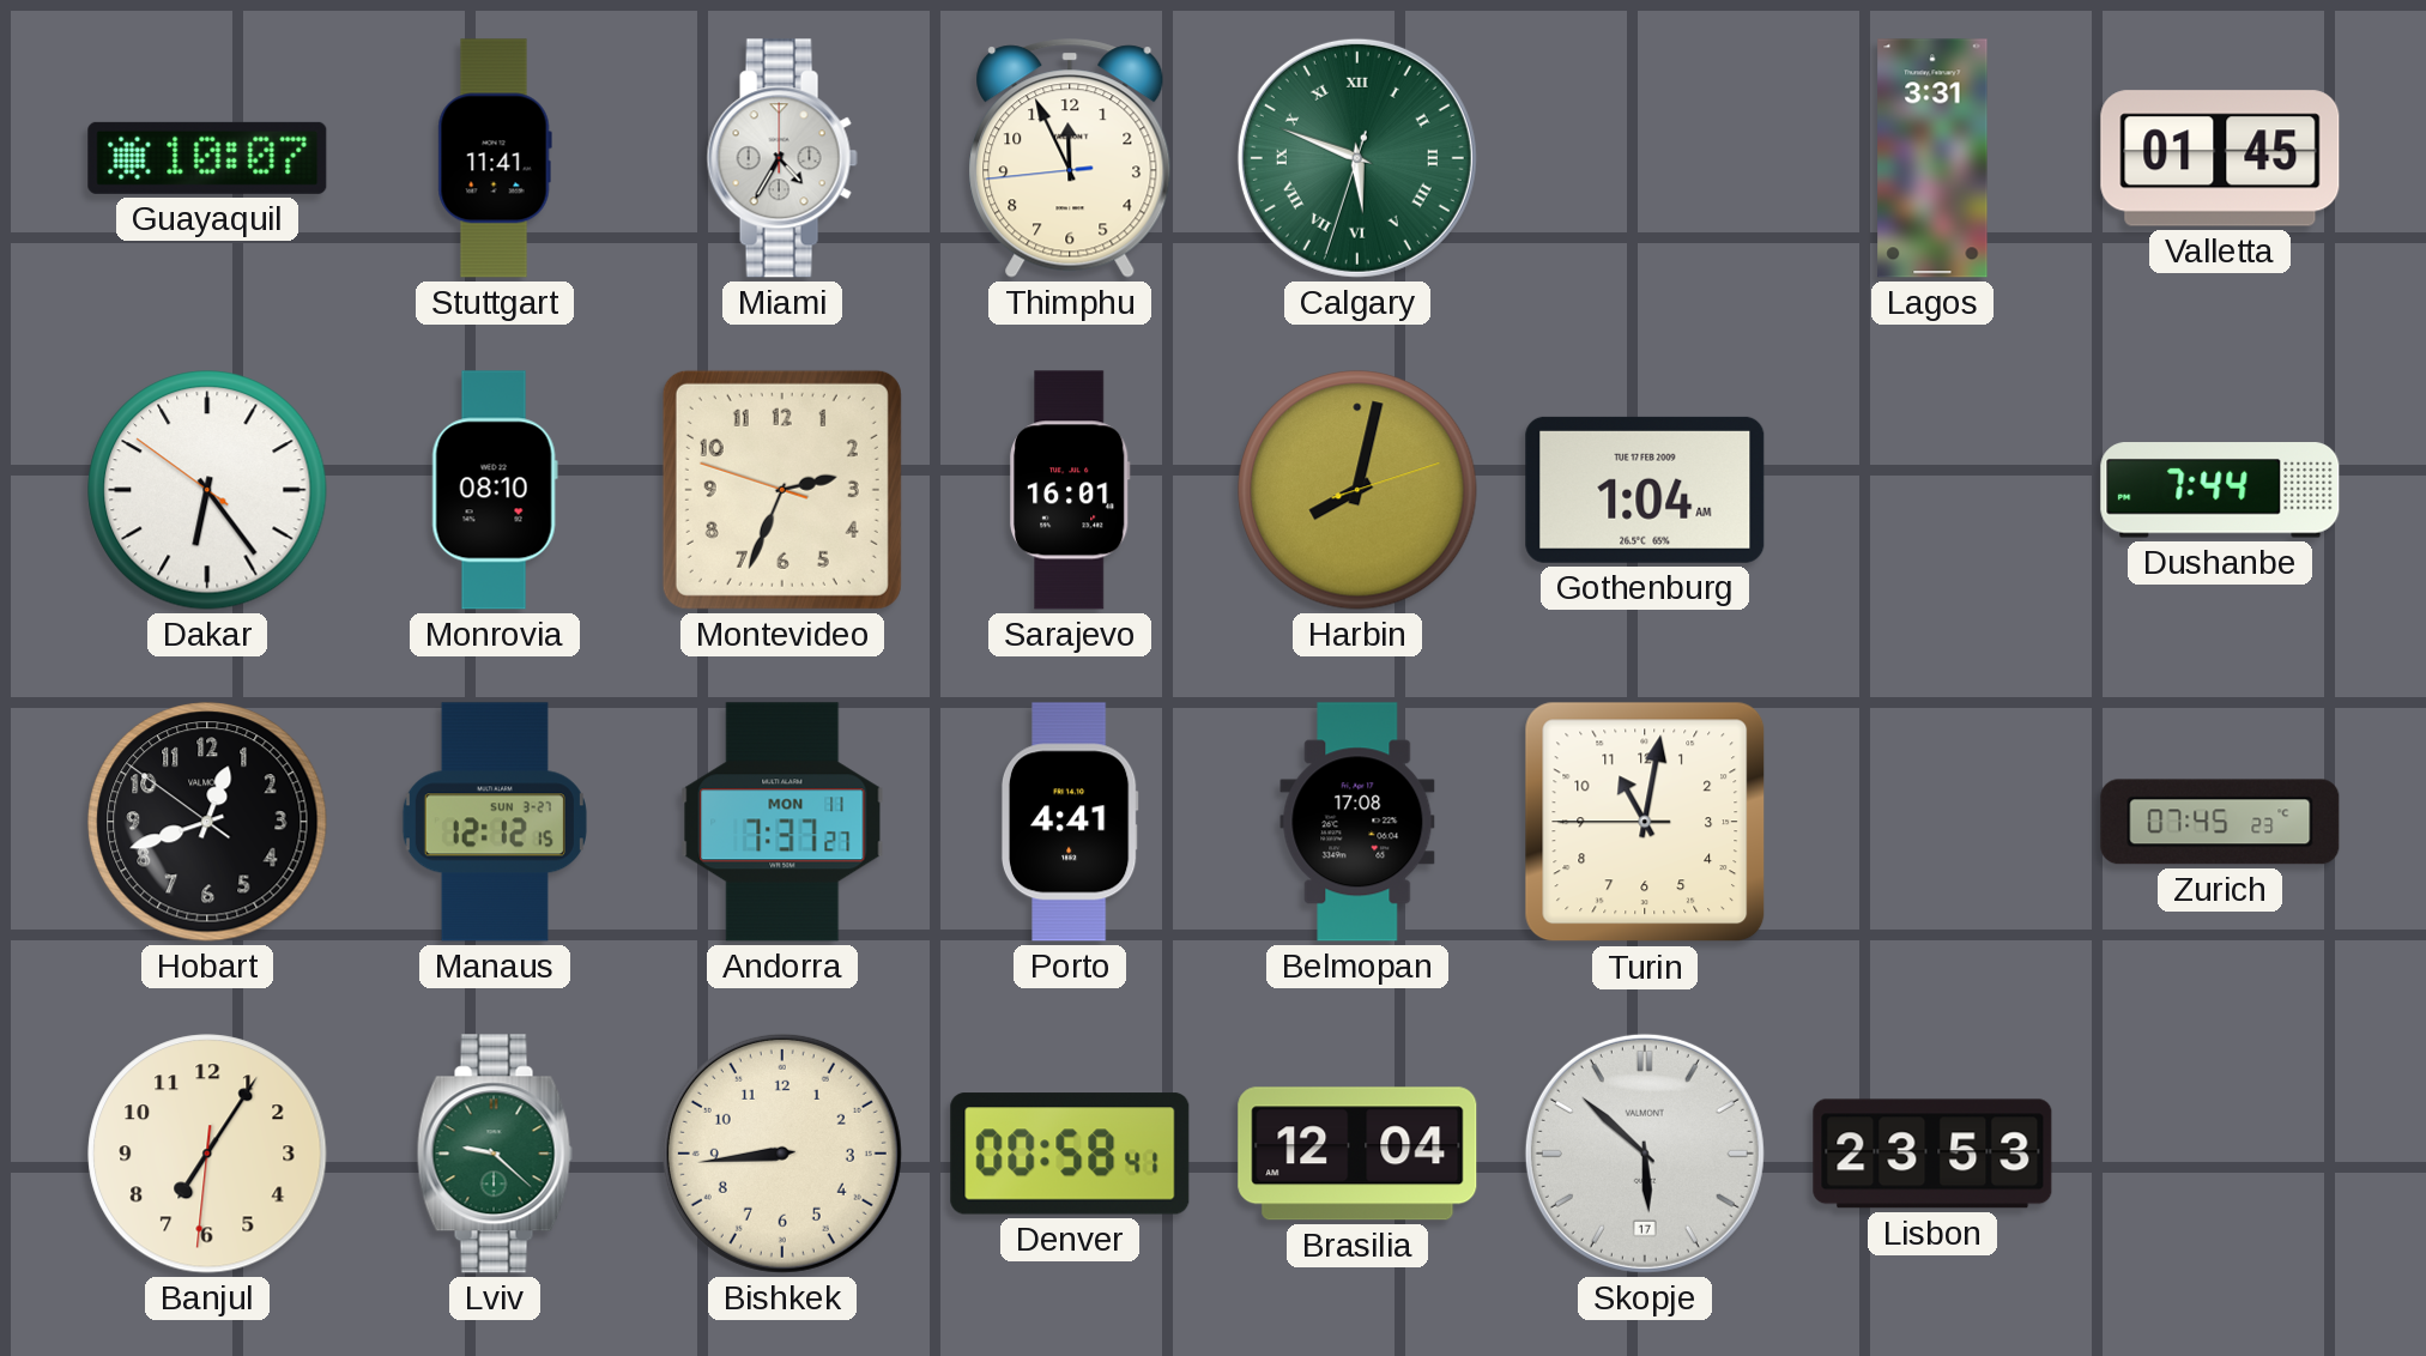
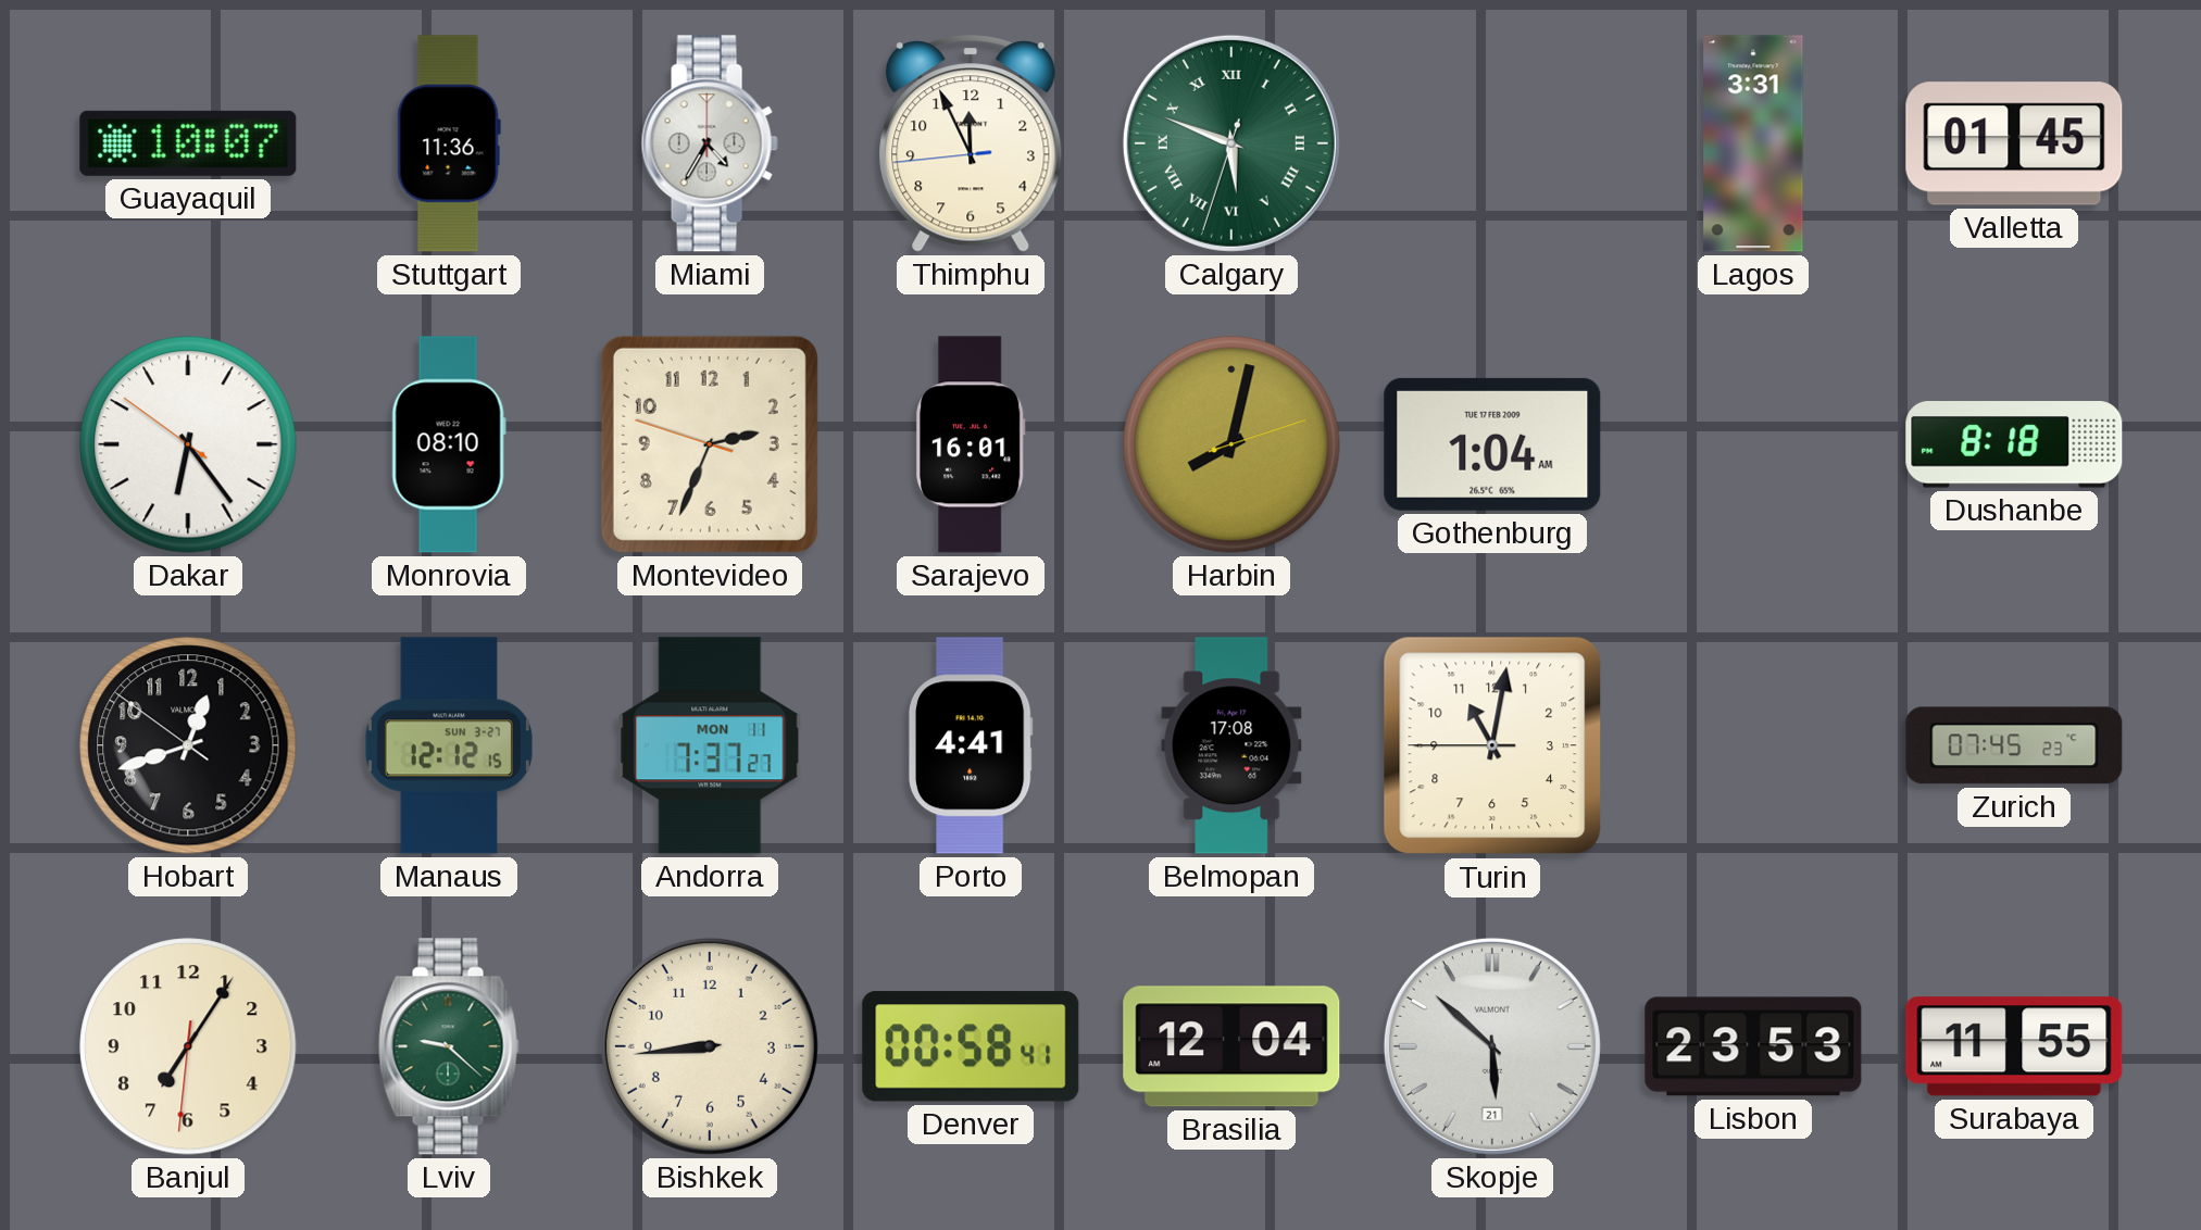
Stuttgart: 11:41 -> 11:36 (449, 143)
Dushanbe: 7:44 -> 8:18 (2014, 444)
Skopje date: 17 -> 21 (1492, 1046)
Surabaya: none -> 11:55 (2014, 1046)
